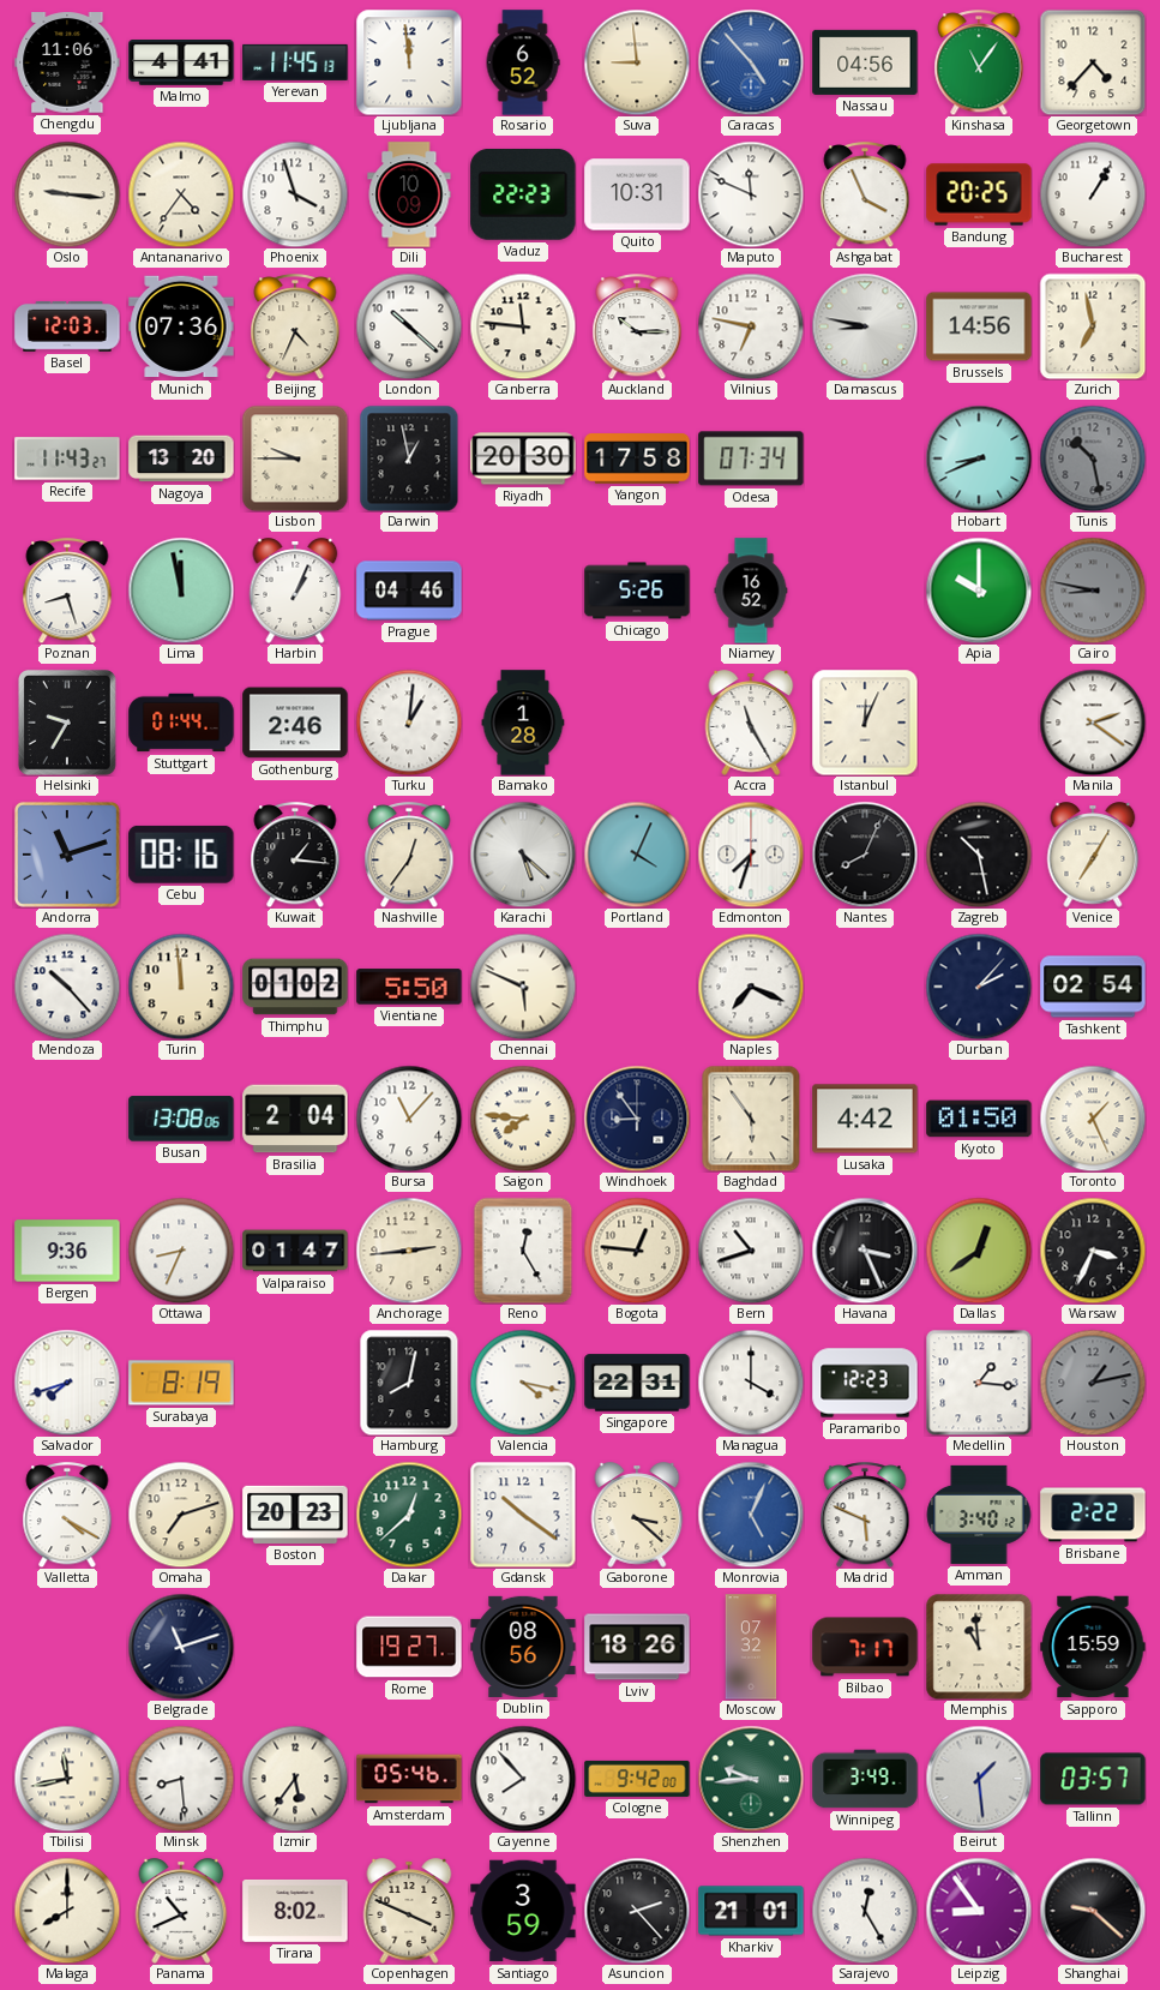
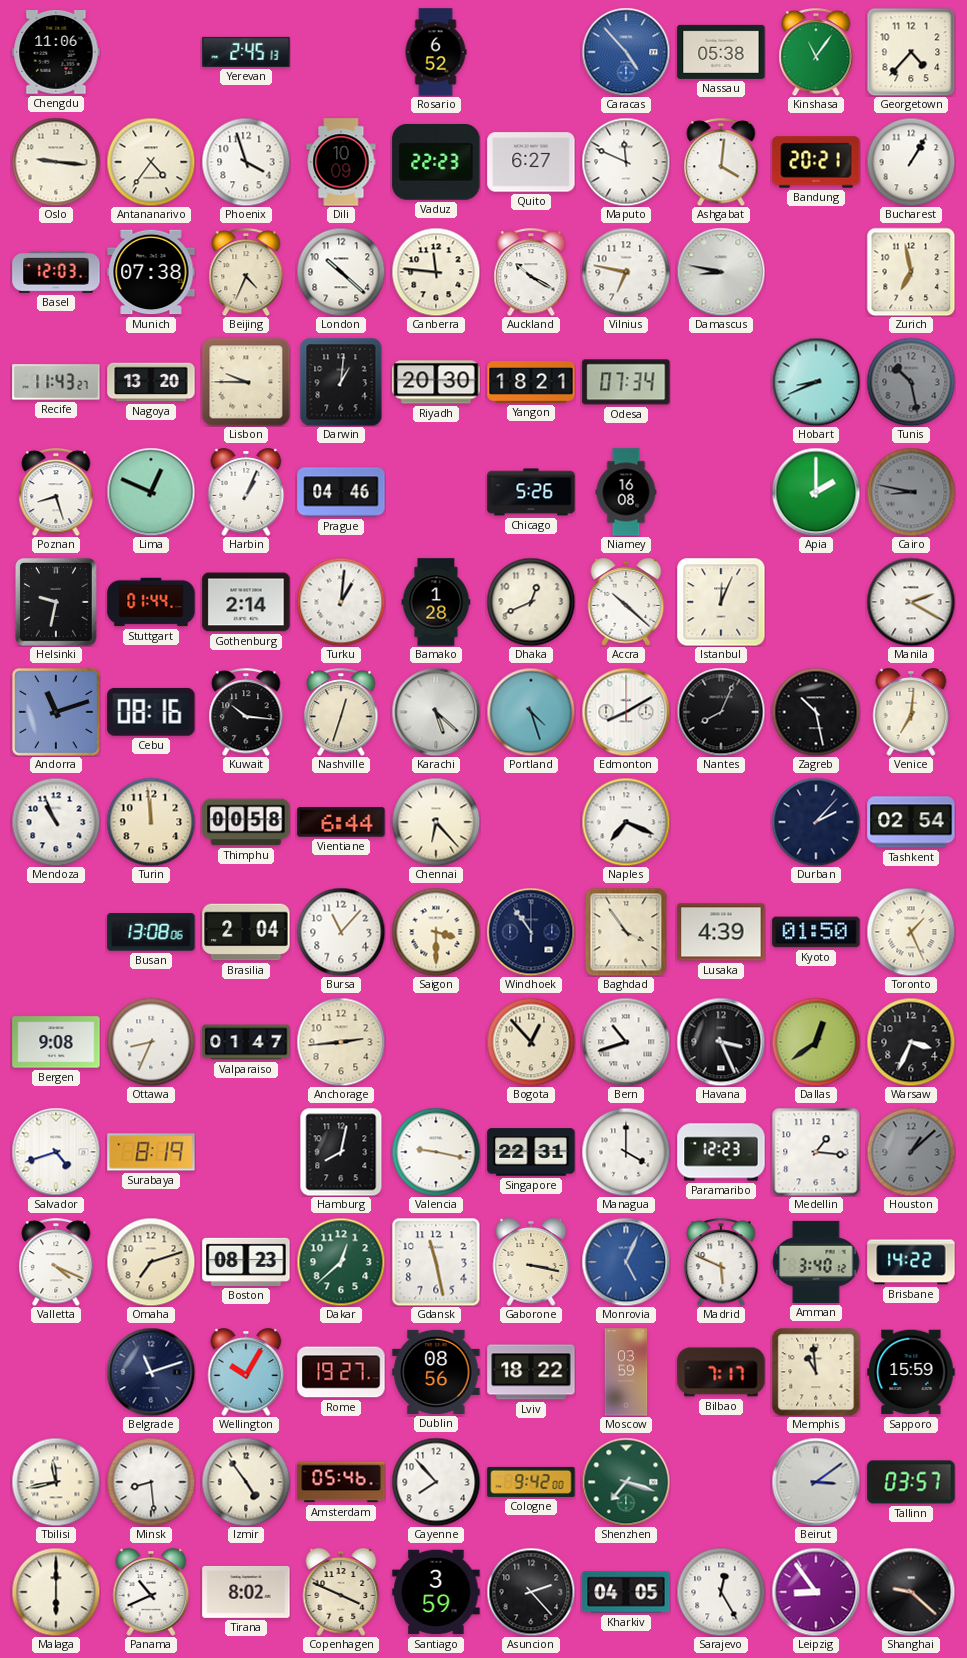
Malmo: 4:41 -> none (181, 62)
Yerevan: 11:45 -> 2:45 (246, 52)
Ljubljana: 11:59 -> none (409, 62)
Suva: 8:59 -> none (637, 62)
Nassau: 04:56 -> 05:38 (721, 52)
Quito: 10:31 -> 6:27 (531, 162)
Ashgabat: 3:56 -> 4:01 (721, 162)
Bandung: 20:25 -> 20:21 (816, 162)
Munich: 07:36 -> 07:38 (151, 272)
Auckland: 10:15 -> 10:20 (531, 272)
Brussels: 14:56 -> none (979, 326)
Darwin: 12:58 -> 1:01 (341, 382)
Yangon: 17:58 -> 18:21 (531, 382)
Lima: 11:58 -> 12:49 (151, 492)
Niamey: 16:52 -> 16:08 (626, 492)
Apia: 10:00 -> 2:00 (816, 492)
Helsinki: 9:35 -> 9:32 (56, 602)
Gothenburg: 2:46 -> 2:14 (246, 602)
Dhaka: none -> 12:41 (531, 602)
Accra: 11:25 -> 10:22 (626, 602)
Manila: 2:21 -> 2:20 (911, 602)
Kuwait: 1:16 -> 10:16 (246, 712)
Nashville: 12:36 -> 12:33 (341, 712)
Portland: 4:04 -> 4:27 (531, 712)
Edmonton: 7:33 -> 8:10 (626, 712)
Venice: 7:05 -> 7:01 (911, 712)
Mendoza: 10:23 -> 10:56 (56, 822)
Thimphu: 01:02 -> 00:58 (246, 822)
Vientiane: 5:50 -> 6:44 (341, 822)
Chennai: 5:49 -> 6:23 (436, 822)
Saigon: 7:46 -> 3:30 (436, 932)
Windhoek: 8:54 -> 10:54 (531, 932)
Baghdad: 5:54 -> 3:54 (626, 932)
Lusaka: 4:42 -> 4:39 (721, 932)
Bergen: 9:36 -> 9:08 (56, 1042)
Reno: 12:25 -> none (523, 1251)
Bogota: 12:46 -> 12:53 (531, 1042)
Salvador: 7:42 -> 4:42 (56, 1152)
Valencia: 4:17 -> 9:17 (436, 1152)
Houston: 1:13 -> 1:08 (911, 1152)
Valletta: 4:20 -> 4:19 (56, 1262)
Boston: 20:23 -> 08:23 (246, 1262)
Gdansk: 10:21 -> 11:28 (436, 1262)
Gaborone: 3:22 -> 3:17 (531, 1262)
Brisbane: 2:22 -> 14:22 (911, 1262)
Wellington: none -> 10:05 (246, 1372)
Lviv: 18:26 -> 18:22 (531, 1372)
Moscow: 07:32 -> 03:59 (626, 1372)
Izmir: 5:36 -> 4:54 (246, 1482)
Shenzhen: 9:44 -> 7:18 (626, 1482)
Winnipeg: 3:49 -> none (865, 1779)
Beirut: 1:29 -> 3:09 (816, 1482)
Malaga: 8:00 -> 6:00 (56, 1592)
Kharkiv: 21:01 -> 04:05 (626, 1592)
